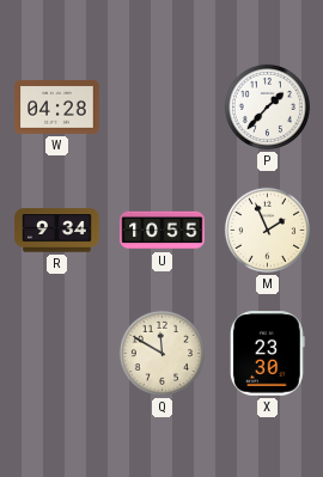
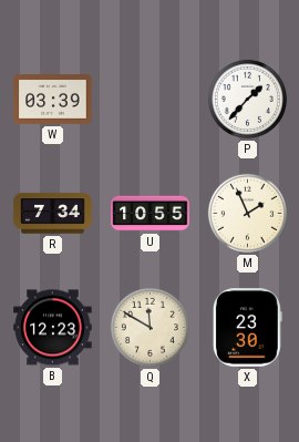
W: 04:28 -> 03:39 (53, 100)
R: 9:34 -> 7:34 (53, 214)
B: none -> 12:23 (53, 328)
